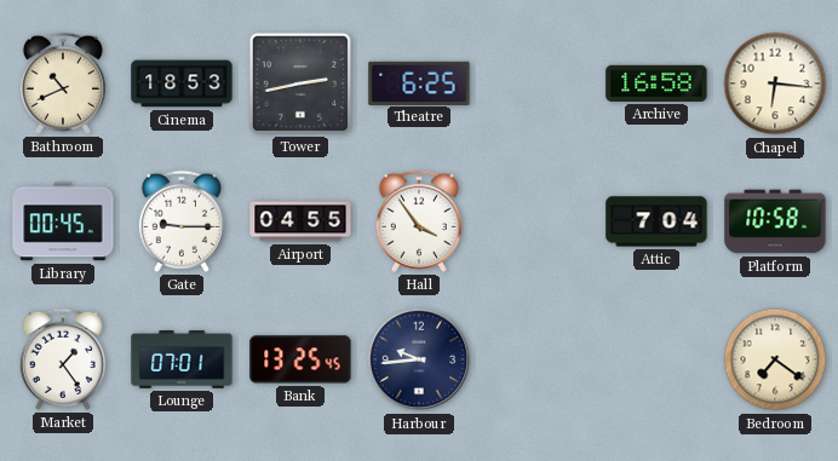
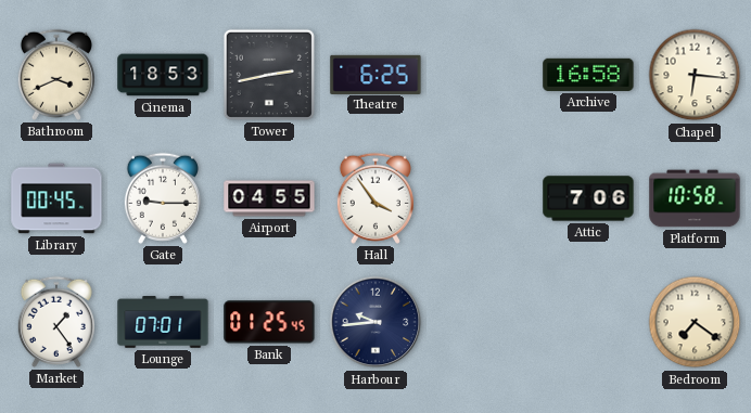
Bathroom: 10:41 -> 3:41 (56, 75)
Attic: 7:04 -> 7:06 (588, 198)
Bank: 13:25 -> 01:25 (269, 322)
